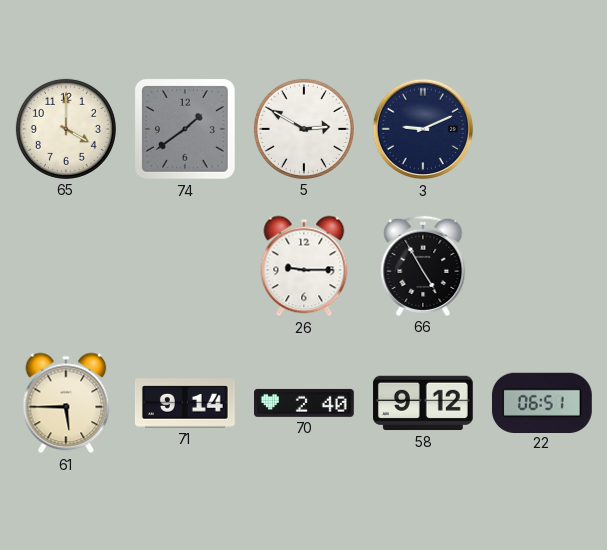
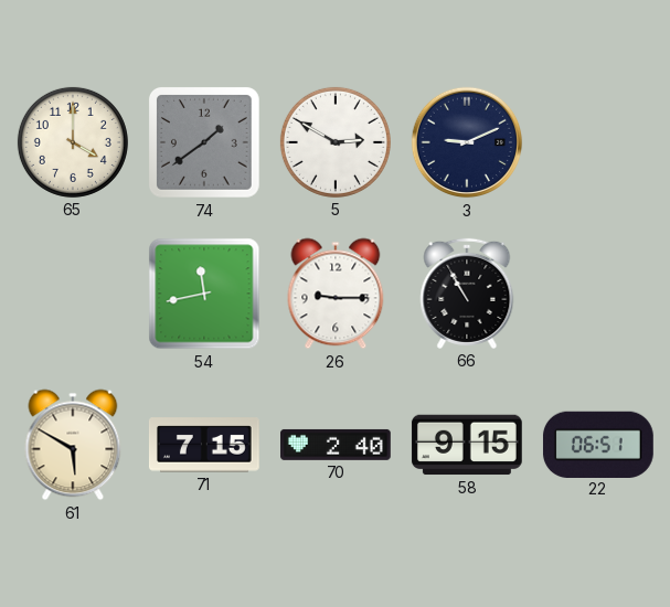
54: none -> 11:43 (204, 294)
66: 4:55 -> 10:55 (467, 294)
61: 5:45 -> 5:50 (73, 445)
71: 9:14 -> 7:15 (204, 445)
58: 9:12 -> 9:15 (467, 445)
